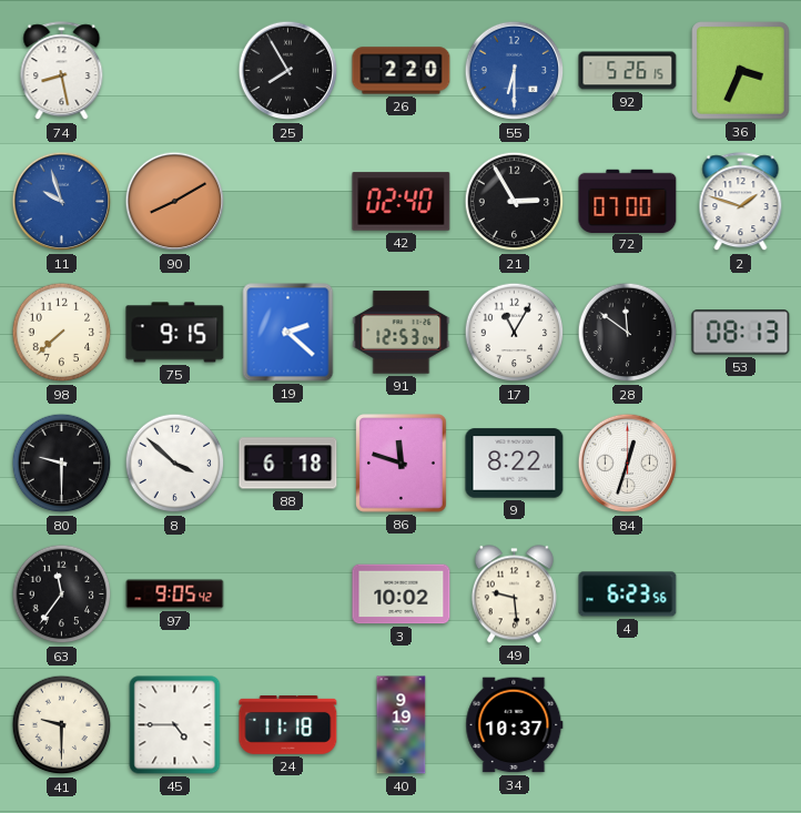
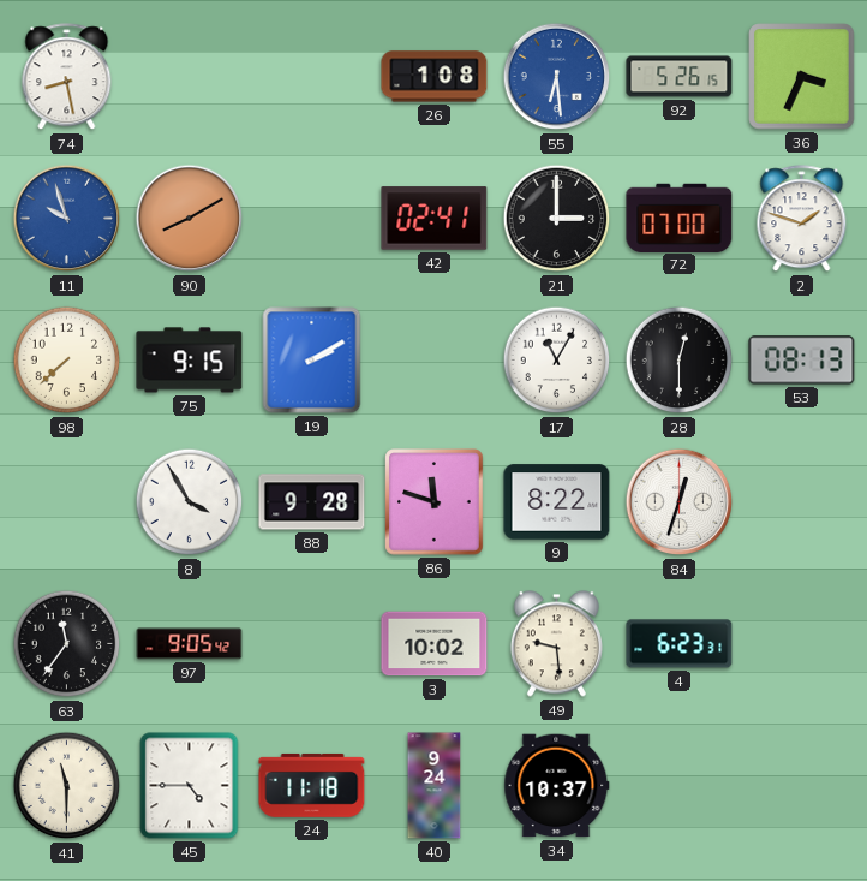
25: 7:55 -> none (288, 71)
26: 2:20 -> 1:08 (435, 77)
55: 6:30 -> 6:29 (557, 77)
42: 02:40 -> 02:41 (435, 219)
21: 2:55 -> 3:00 (557, 219)
19: 2:22 -> 2:10 (312, 361)
91: 12:53 -> none (402, 333)
28: 11:51 -> 12:30 (680, 361)
80: 9:30 -> none (62, 464)
8: 3:52 -> 3:55 (190, 502)
88: 6:18 -> 9:28 (312, 502)
4: 6:23:56 -> 6:23:31 (680, 644)
41: 9:30 -> 11:30 (67, 786)
40: 9:19 -> 9:24 (435, 786)
